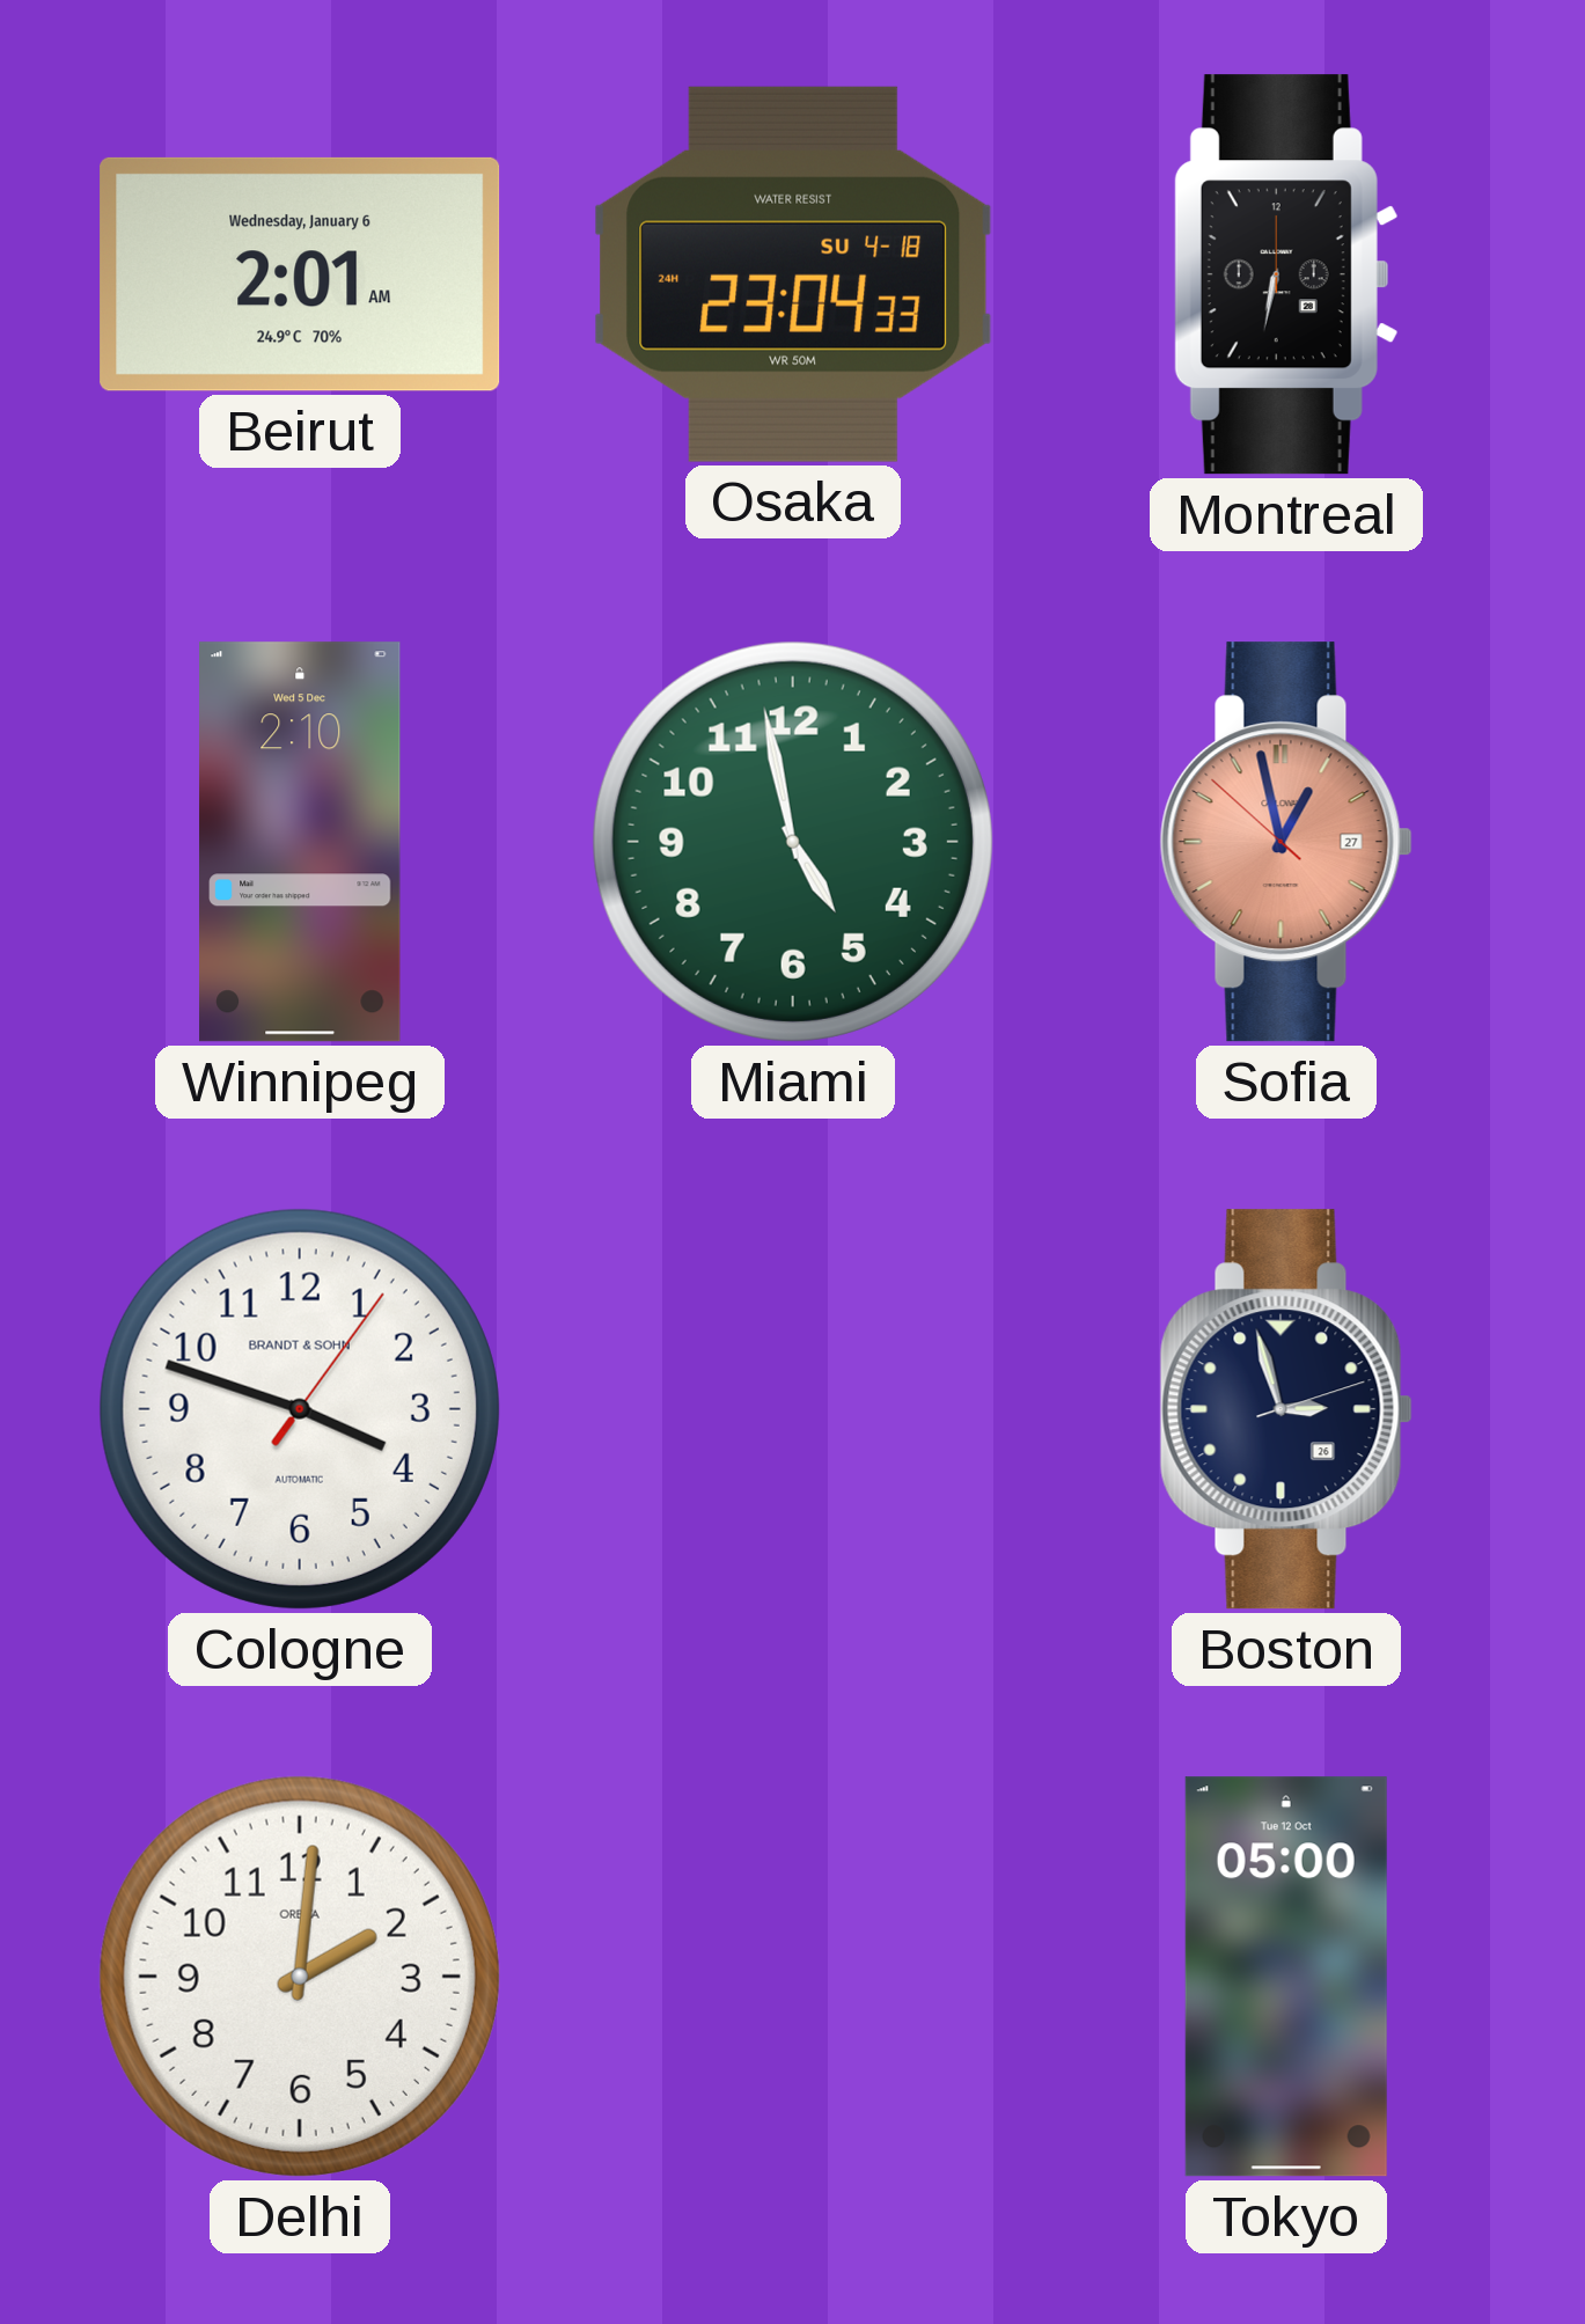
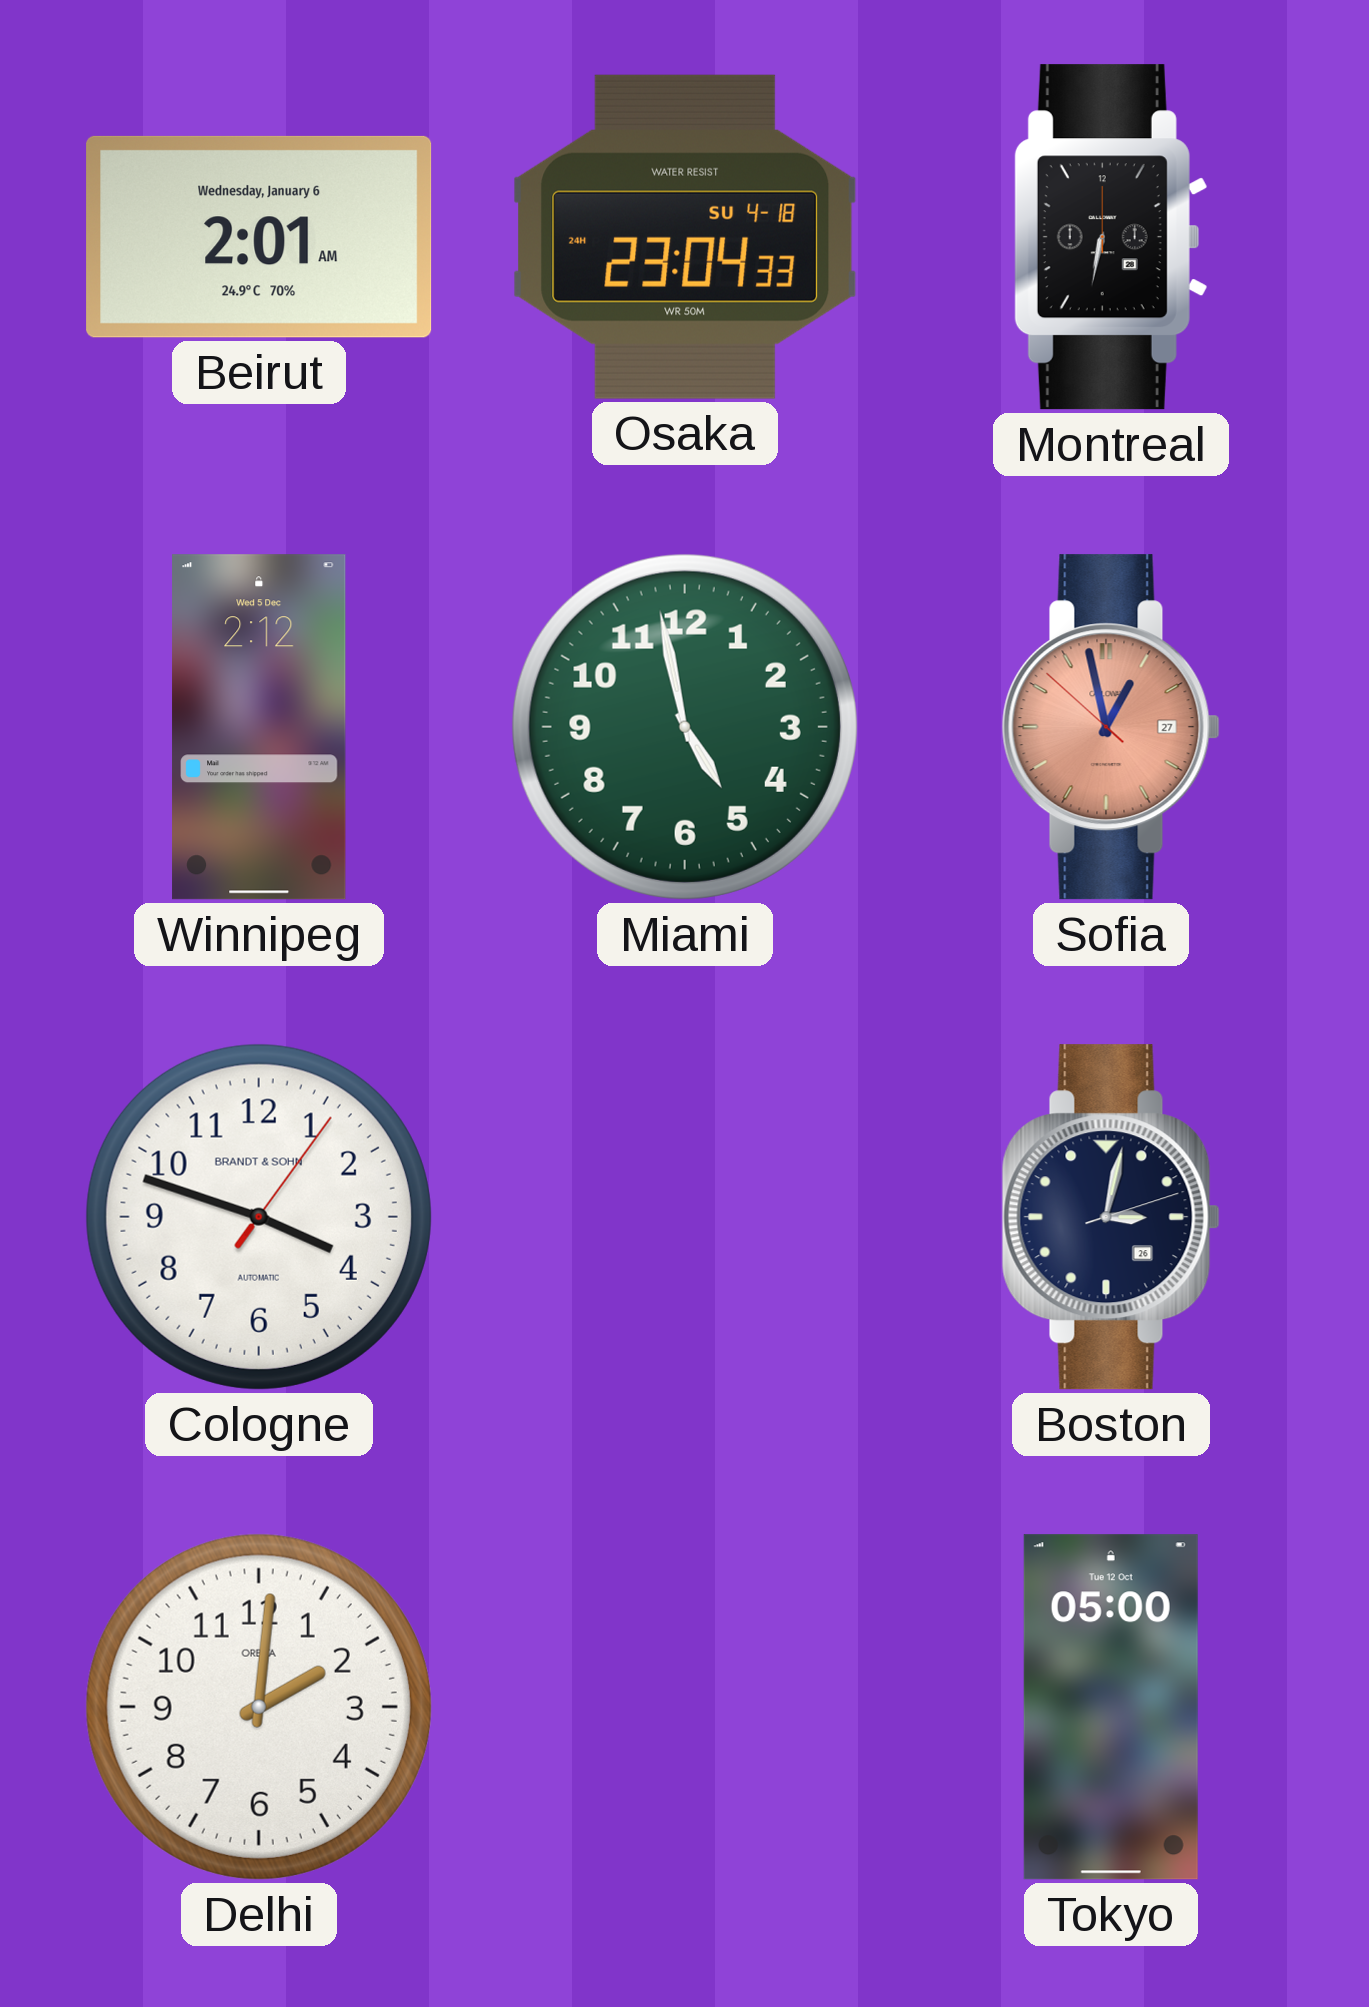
Winnipeg: 2:10 -> 2:12 (259, 727)
Boston: 2:57 -> 3:02 (1111, 1217)
